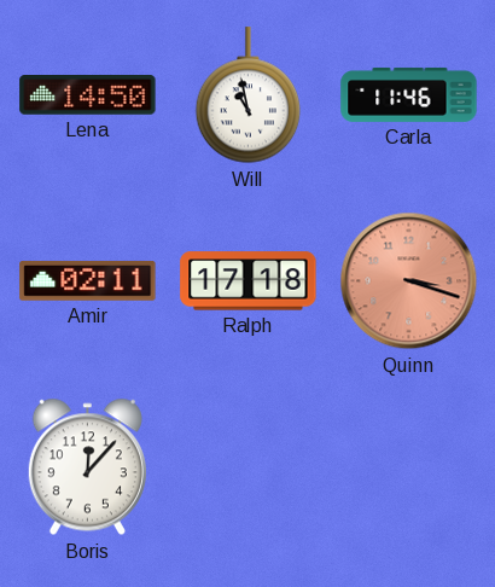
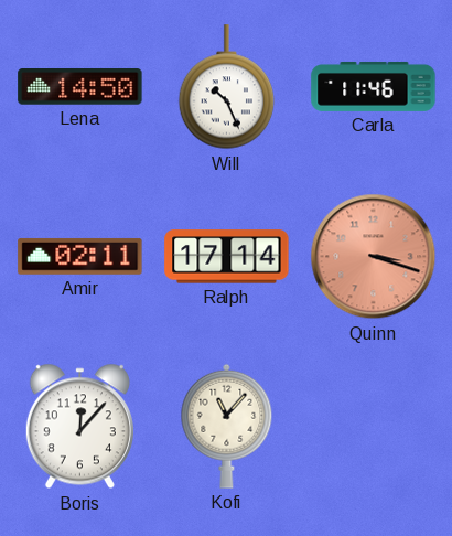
Will: 10:58 -> 10:26 (227, 87)
Ralph: 17:18 -> 17:14 (227, 257)
Kofi: none -> 11:07 (227, 426)
